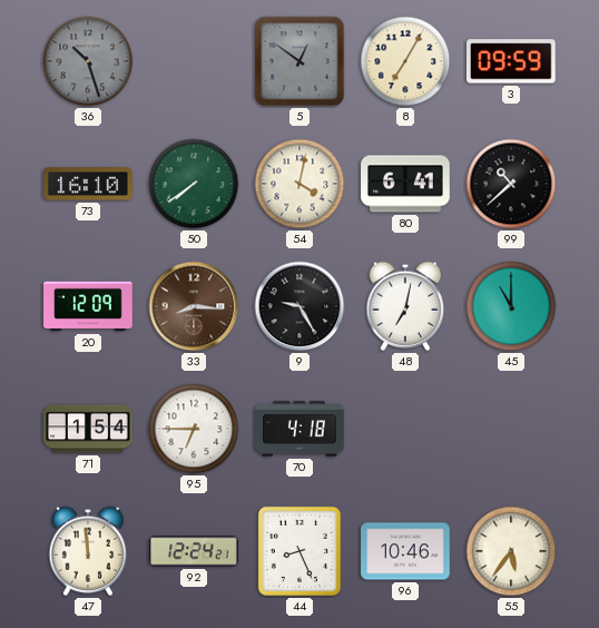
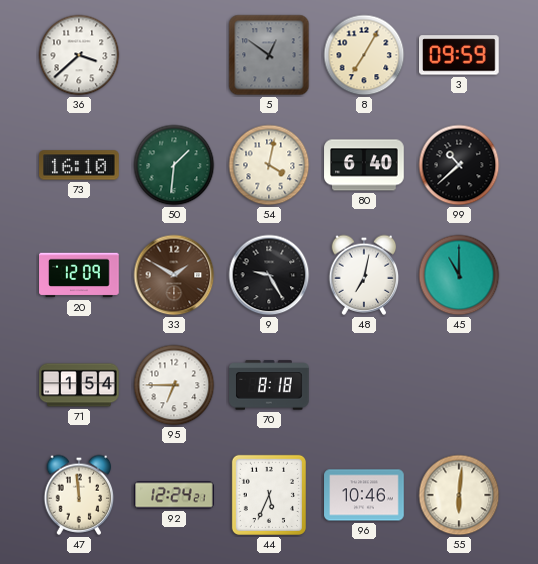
36: 10:27 -> 3:38 (79, 55)
36 dial: grey -> white (79, 55)
50: 7:39 -> 1:31 (174, 165)
80: 6:41 -> 6:40 (364, 165)
33: 8:16 -> 1:50 (174, 275)
70: 4:18 -> 8:18 (269, 385)
44: 8:26 -> 5:34 (269, 495)
55: 5:36 -> 6:01 (459, 495)
